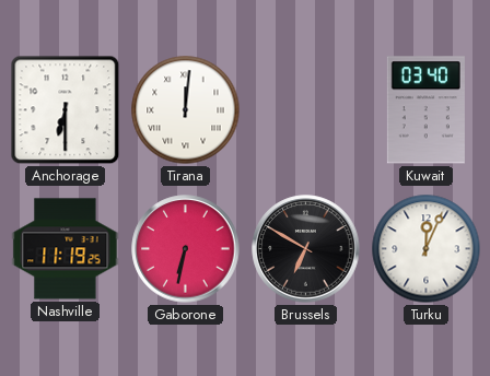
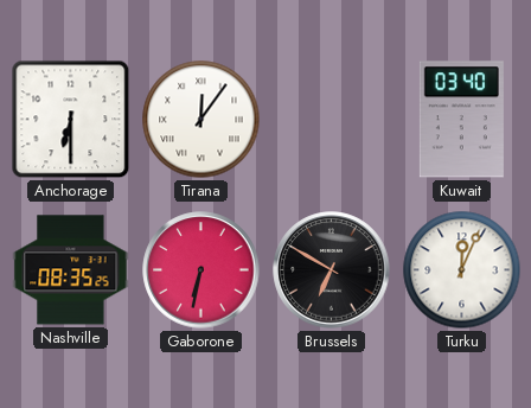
Tirana: 12:01 -> 12:06 (201, 120)
Nashville: 11:19 -> 08:35 (71, 270)
